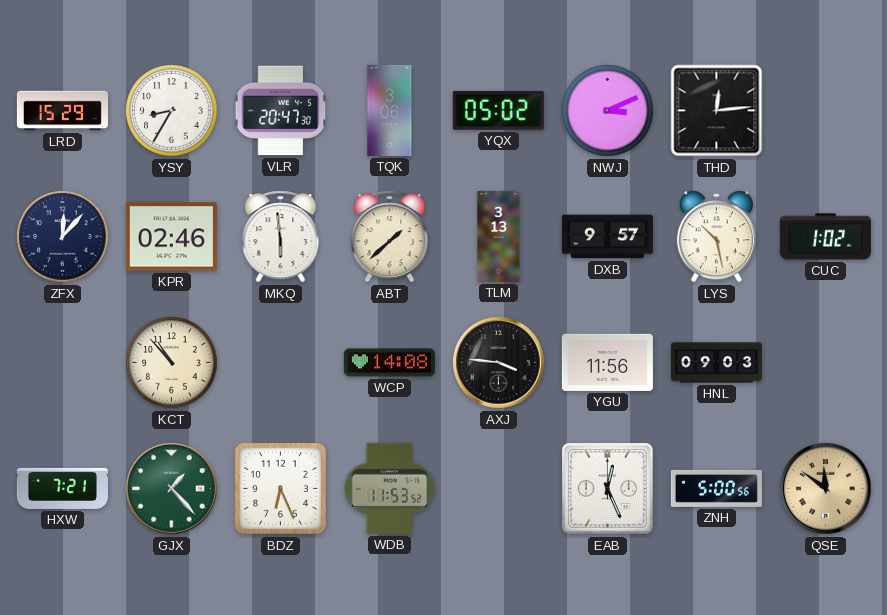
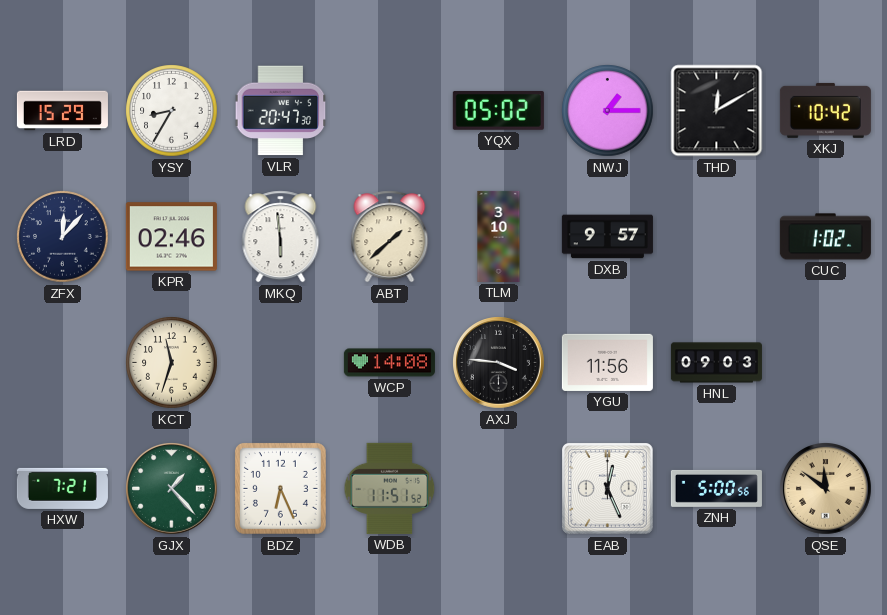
TQK: 3:06 -> none (390, 110)
NWJ: 3:11 -> 1:15 (608, 111)
THD: 12:14 -> 12:10 (717, 111)
XKJ: none -> 10:42 (825, 110)
TLM: 3:13 -> 3:10 (499, 236)
LYS: 10:28 -> none (716, 237)
KCT: 10:53 -> 11:33 (172, 363)
WDB: 11:53 -> 11:51 (390, 488)
